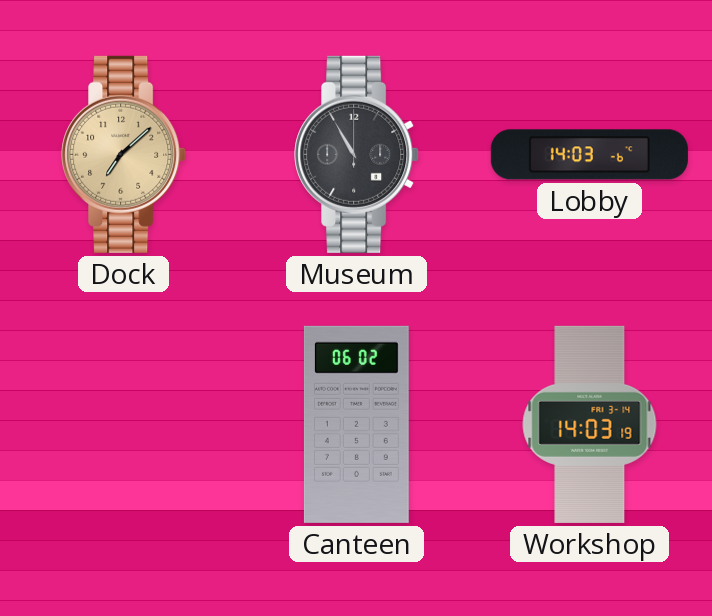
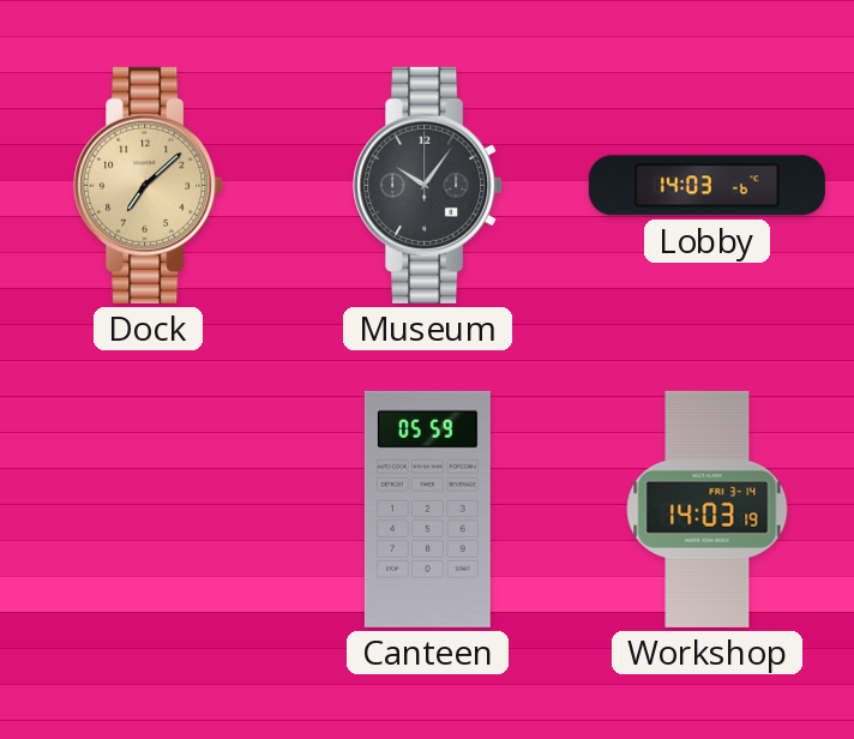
Museum: 10:55 -> 10:06 (428, 185)
Canteen: 06:02 -> 05:59 (427, 509)
